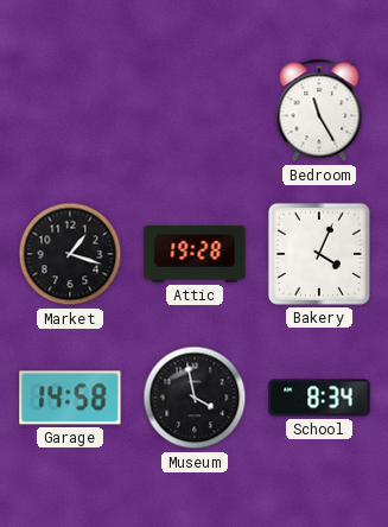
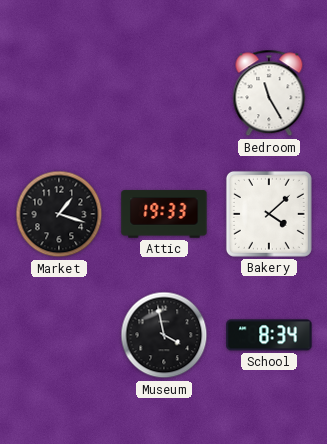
Attic: 19:28 -> 19:33 (164, 214)
Bakery: 4:04 -> 4:08 (269, 214)
Garage: 14:58 -> none (70, 398)
